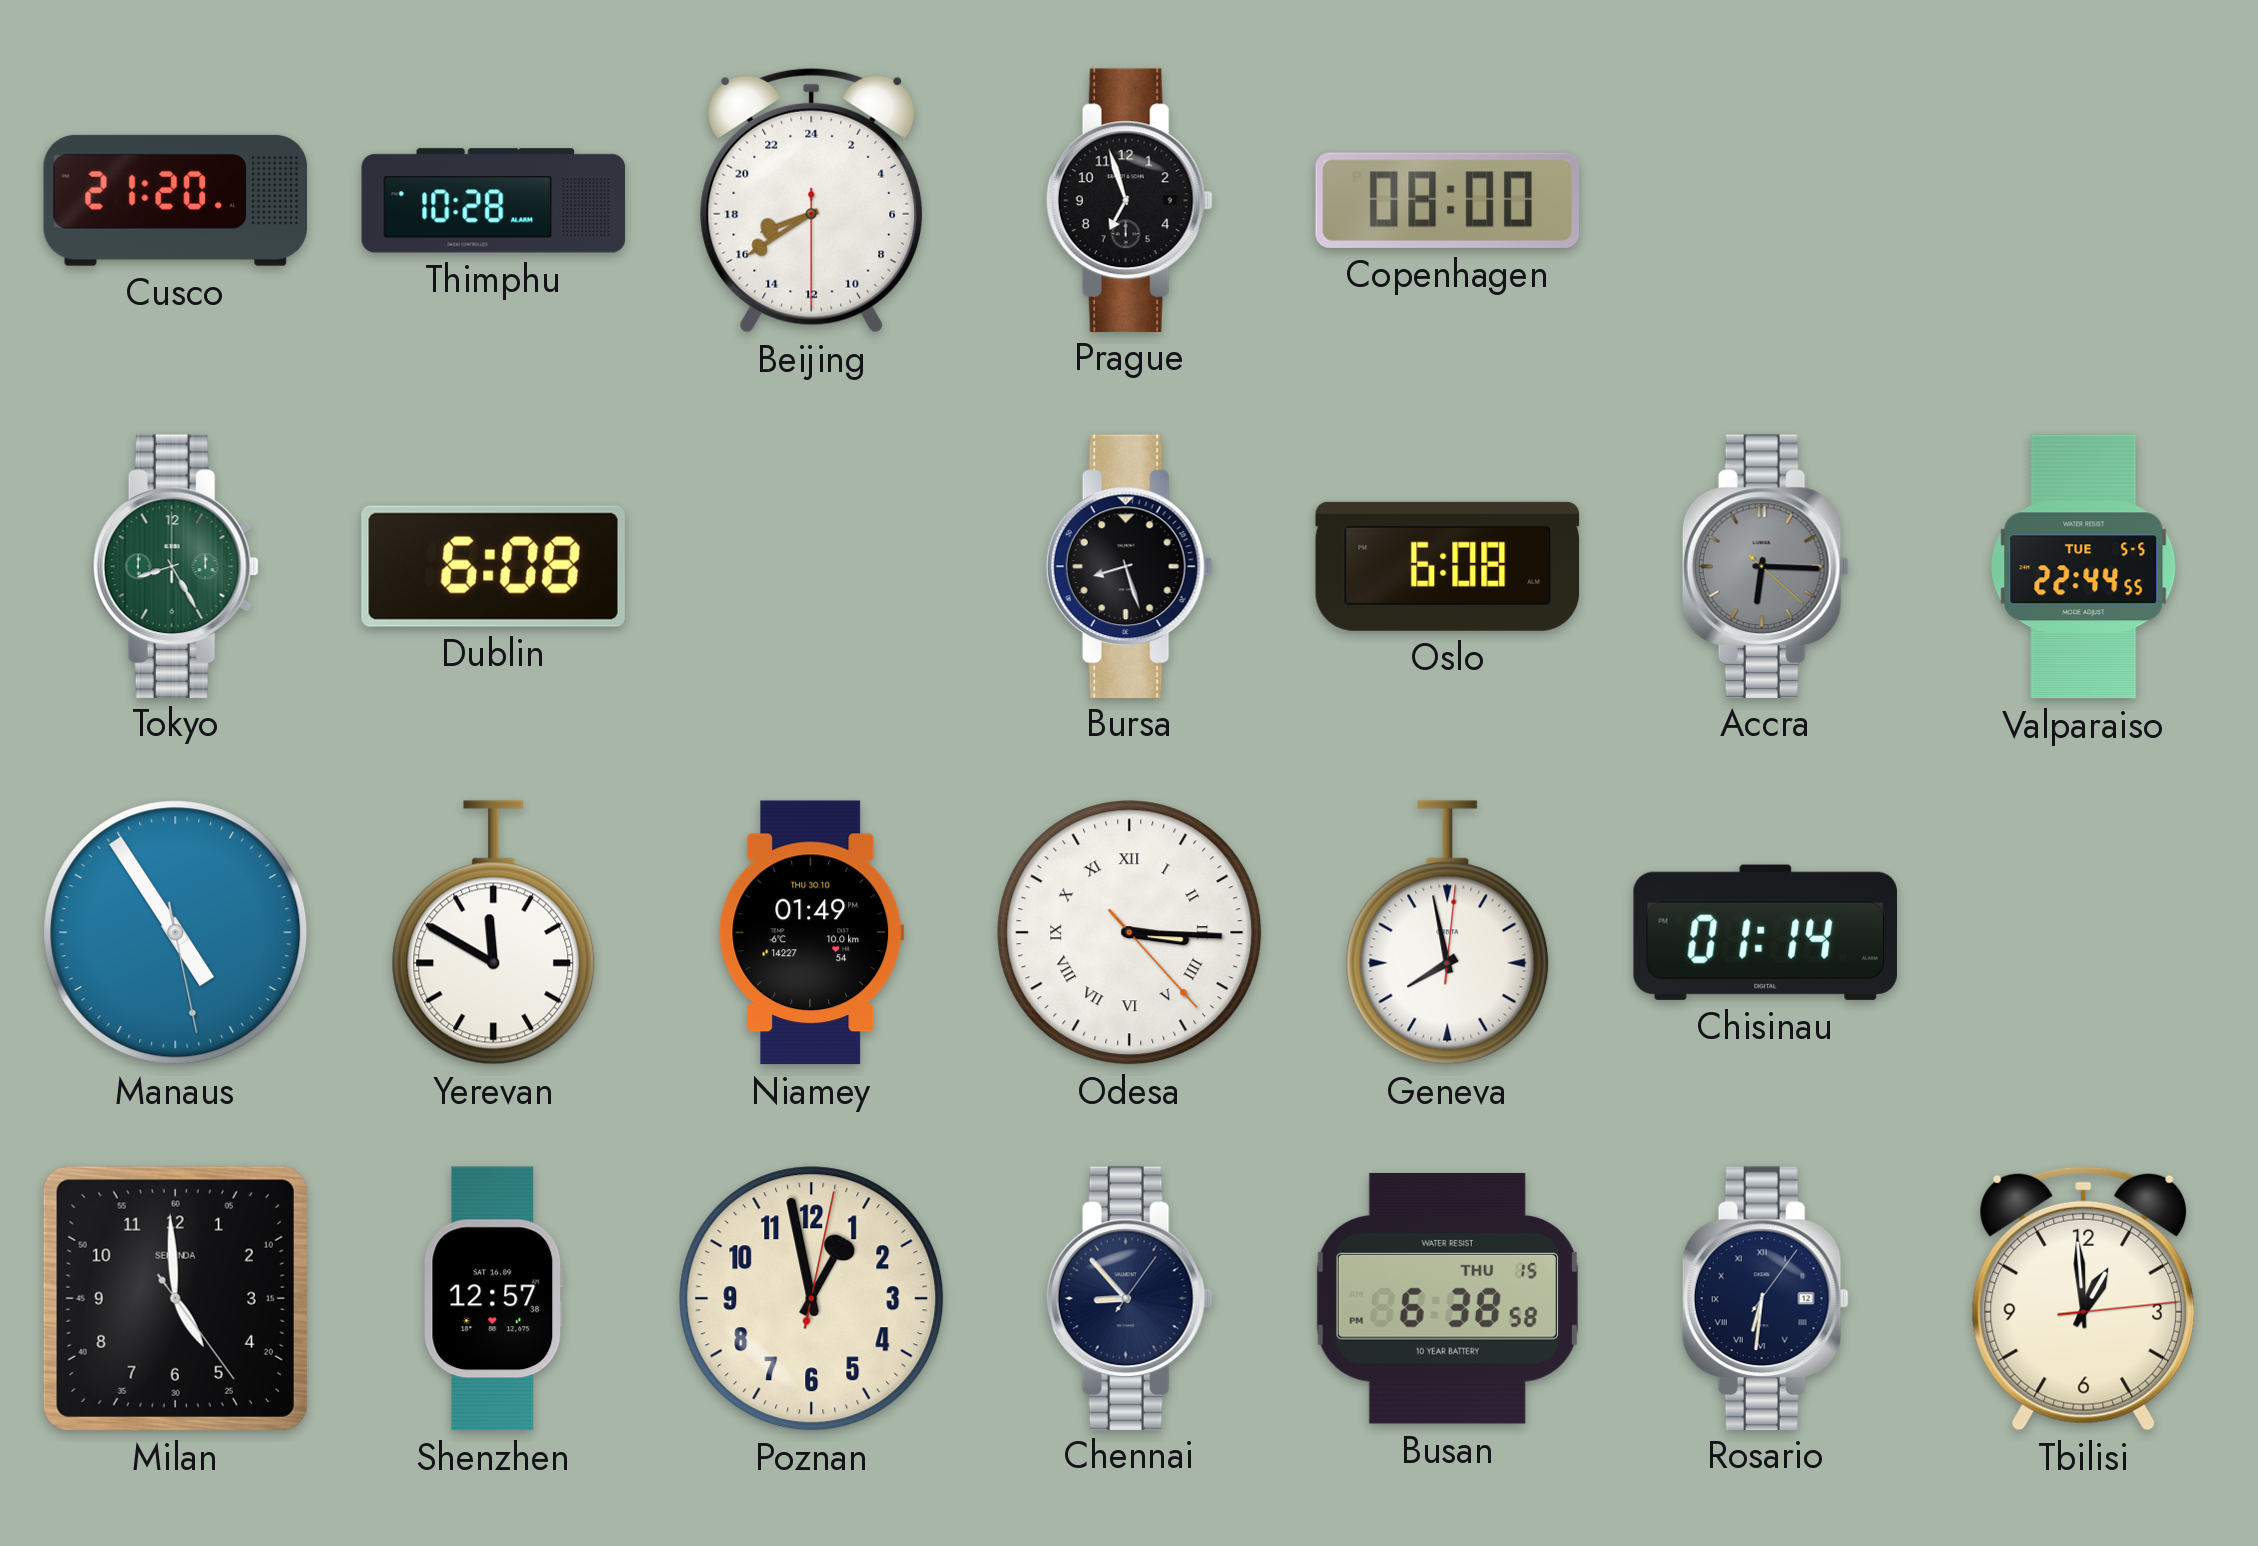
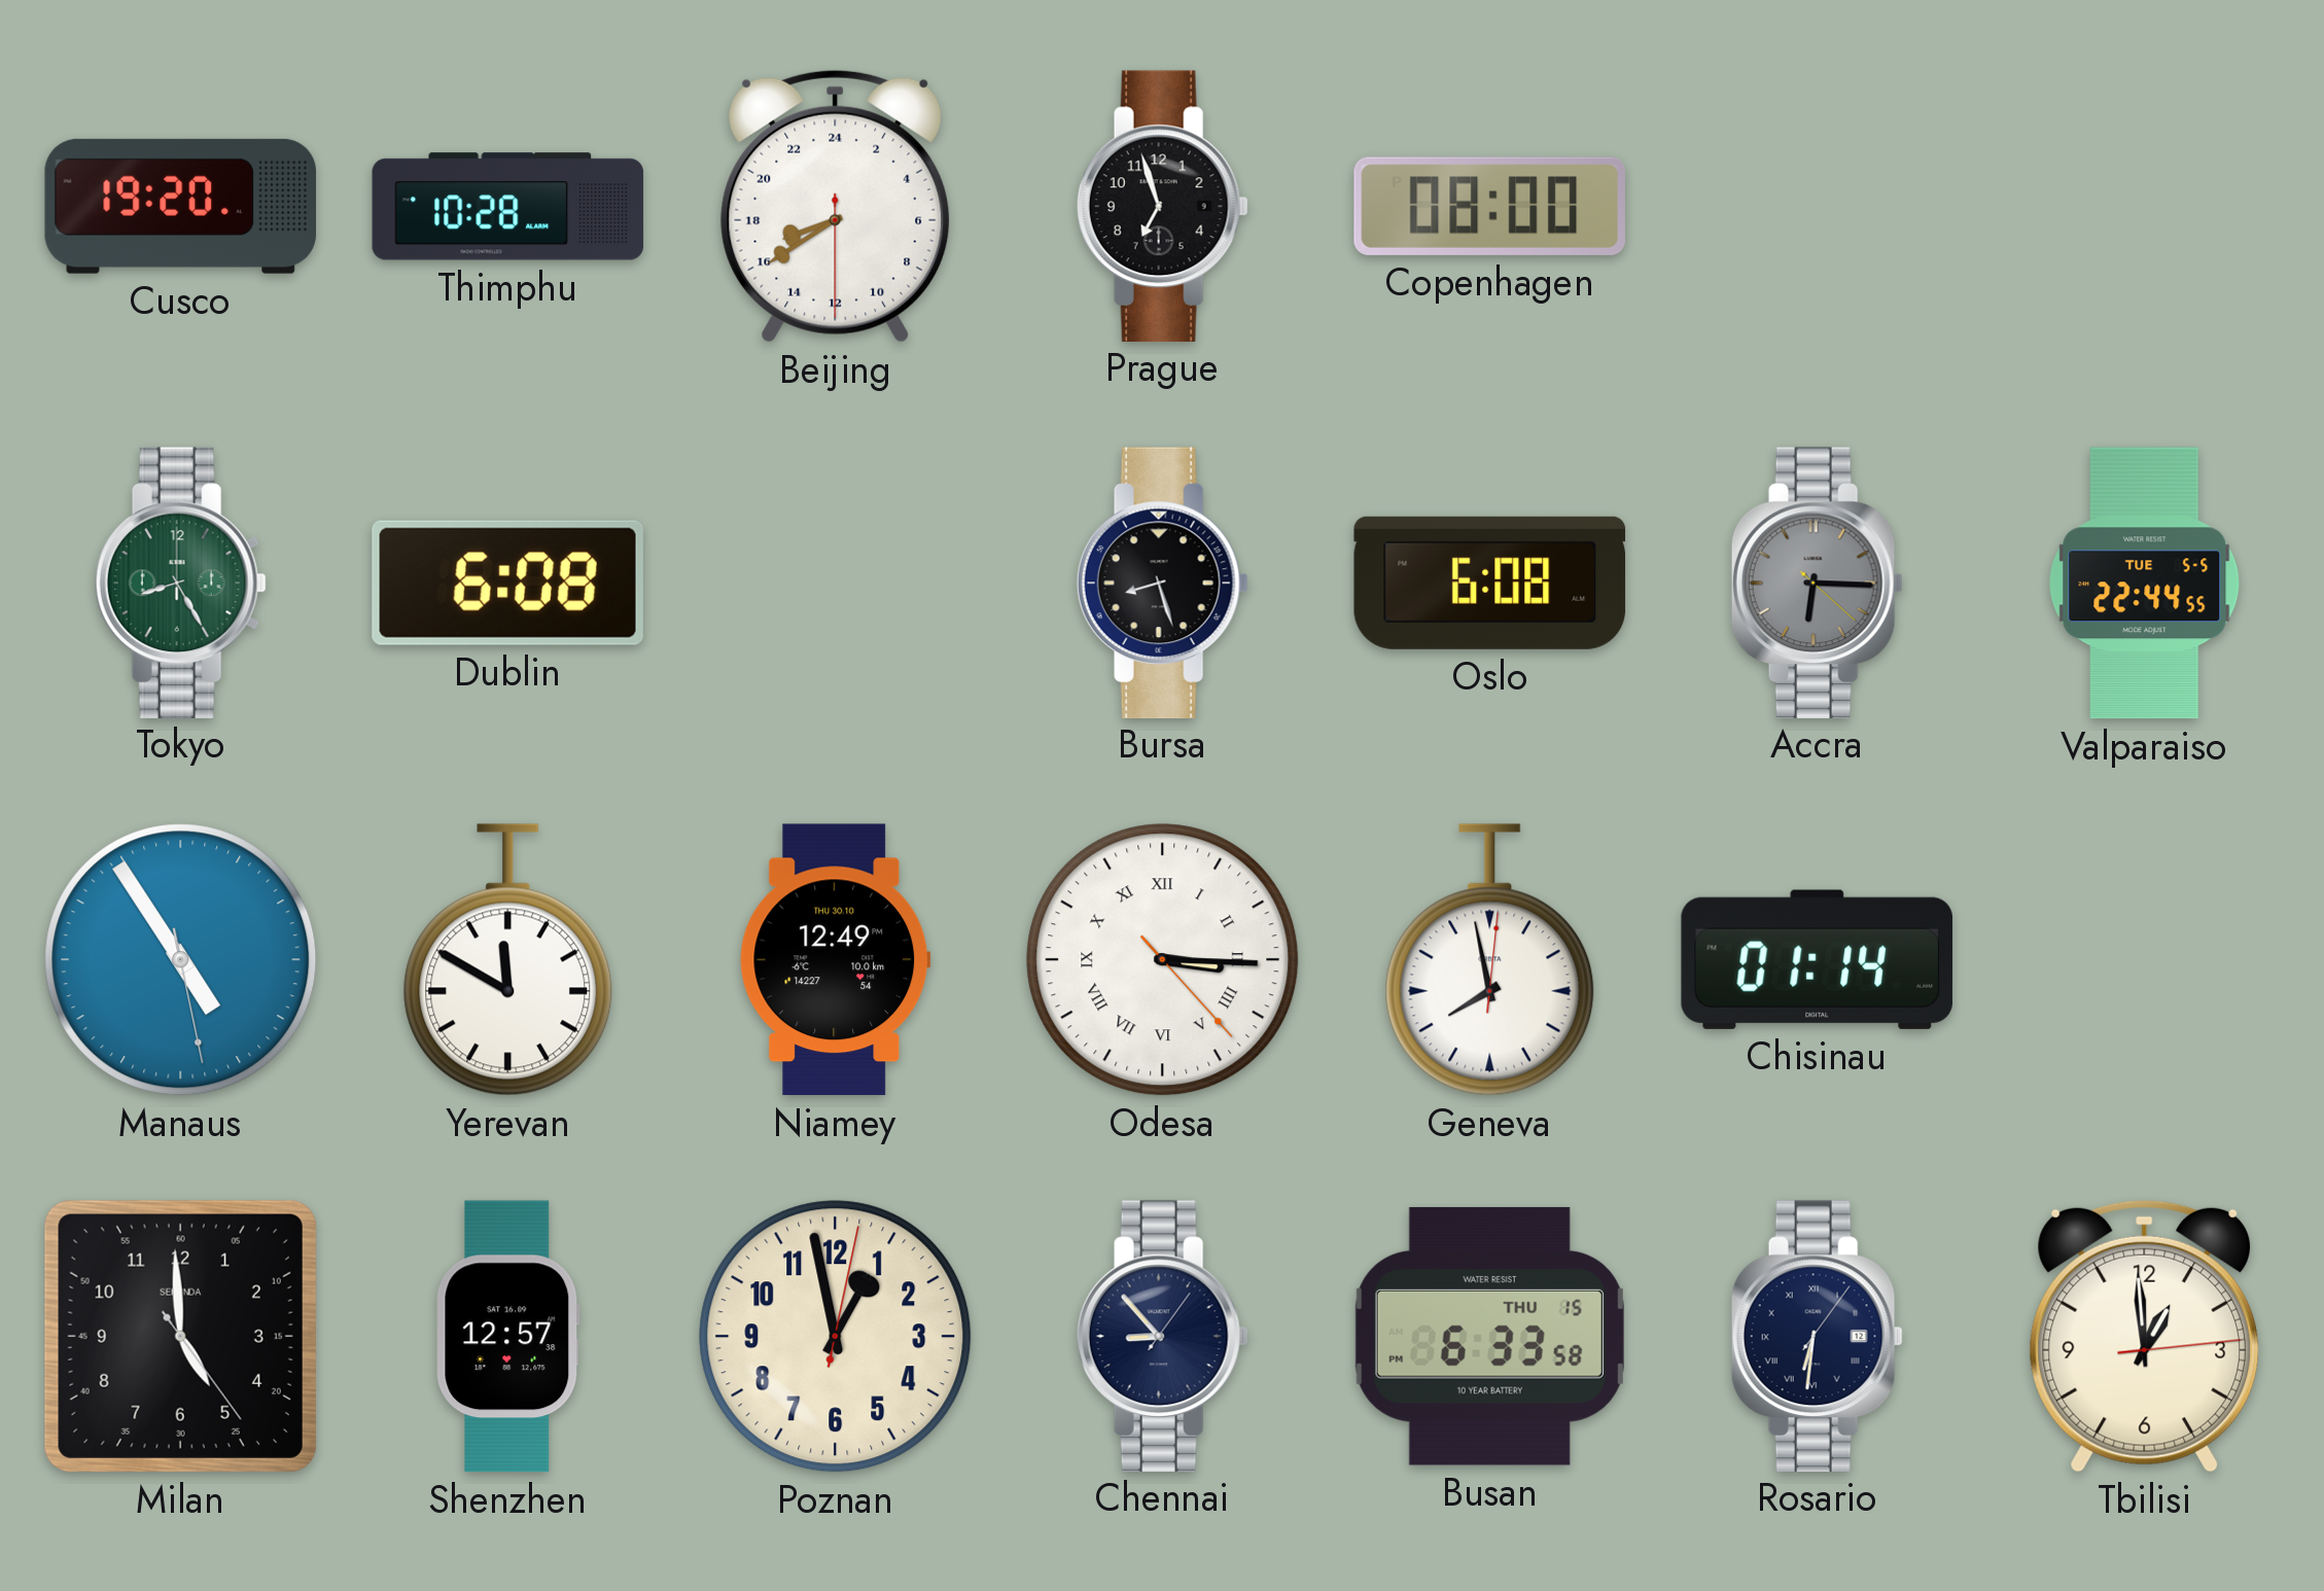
Cusco: 21:20 -> 19:20 (180, 206)
Niamey: 01:49 -> 12:49 (836, 960)
Busan: 6:38 -> 6:33 (1489, 1336)
